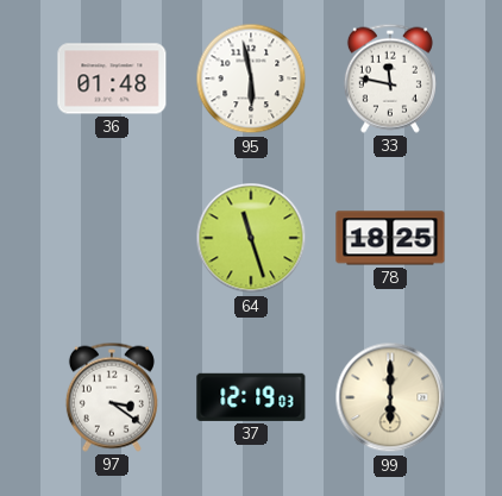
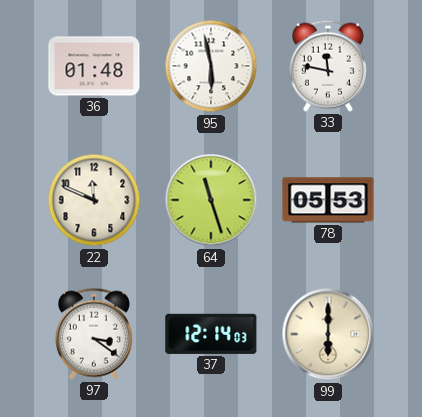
22: none -> 11:49 (94, 200)
78: 18:25 -> 05:53 (328, 200)
37: 12:19 -> 12:14 (211, 334)
